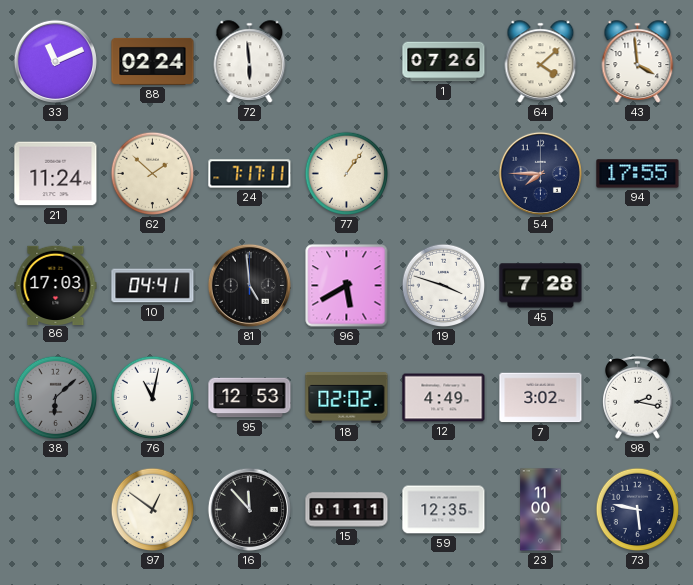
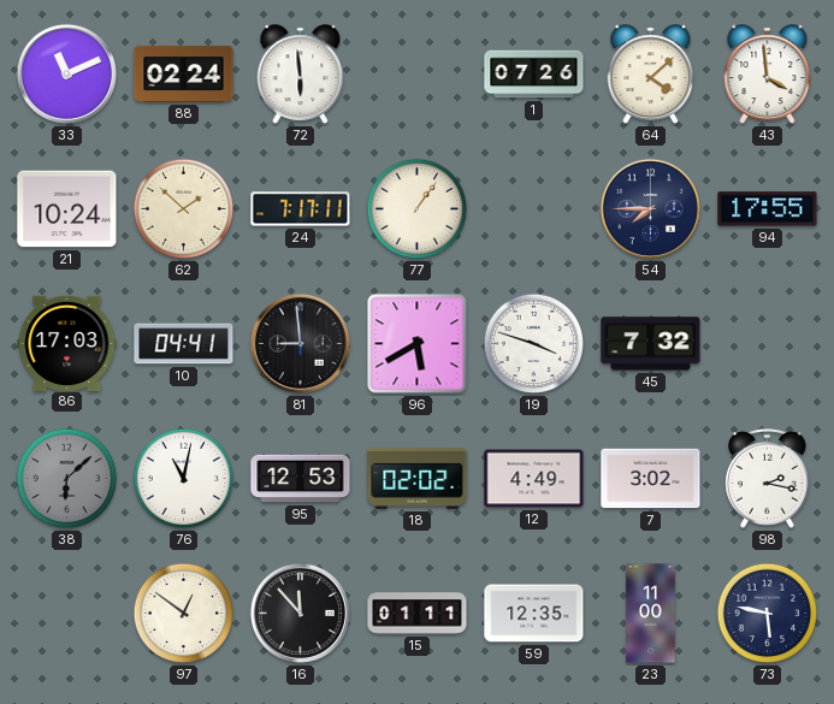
21: 11:24 -> 10:24 (67, 209)
81: 4:59 -> 8:59 (300, 343)
45: 7:28 -> 7:32 (651, 344)
